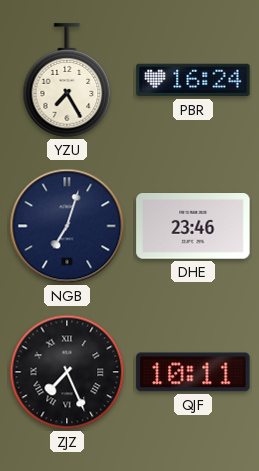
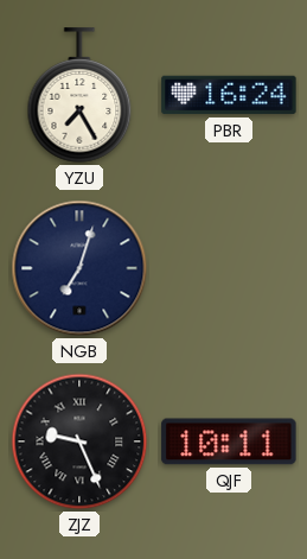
DHE: 23:46 -> none (193, 227)
ZJZ: 7:26 -> 9:26 (79, 442)
